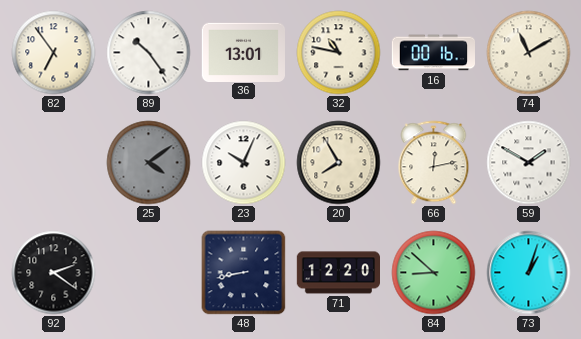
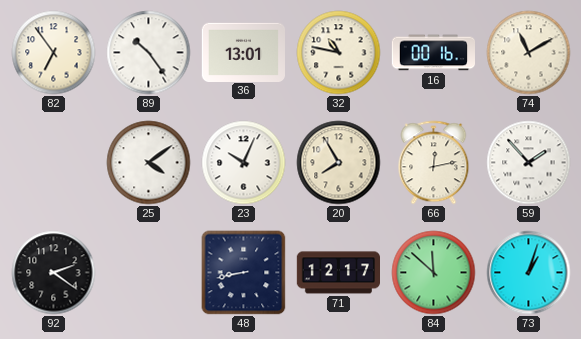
25 dial: grey -> white (149, 163)
59: 1:50 -> 1:53 (529, 163)
71: 12:20 -> 12:17 (339, 273)
84: 8:52 -> 11:52 (434, 273)
